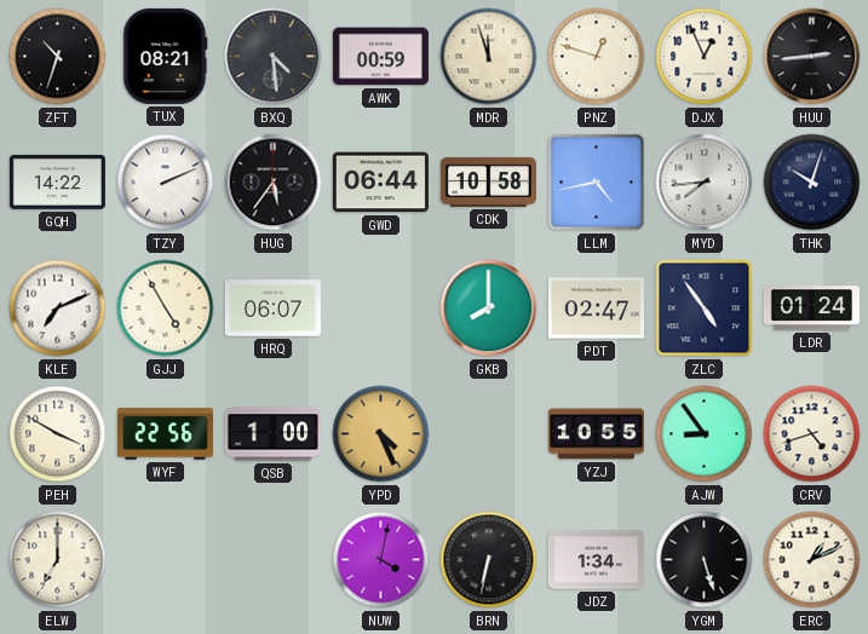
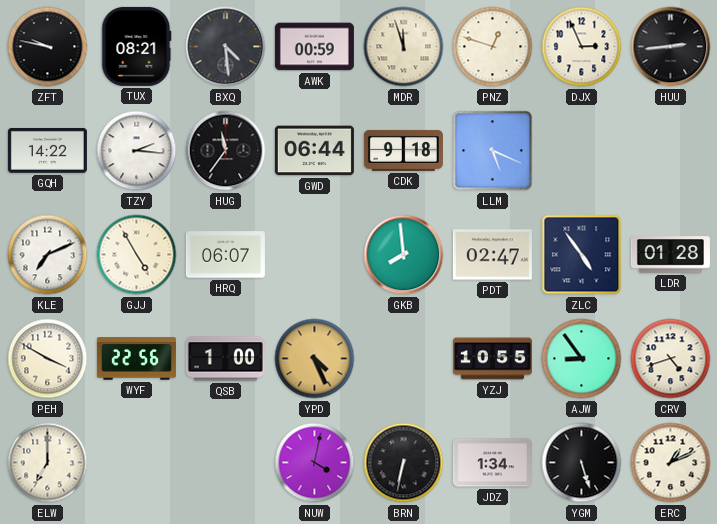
ZFT: 10:33 -> 9:47 (48, 47)
DJX: 12:56 -> 2:56 (582, 47)
TZY: 2:11 -> 2:16 (137, 151)
HUG: 5:36 -> 11:36 (226, 151)
CDK: 10:58 -> 9:18 (403, 150)
LLM: 4:43 -> 5:19 (493, 151)
MYD: 7:44 -> none (705, 183)
THK: 10:03 -> none (812, 183)
GKB: 8:00 -> 7:59 (404, 255)
LDR: 01:24 -> 01:28 (670, 255)
